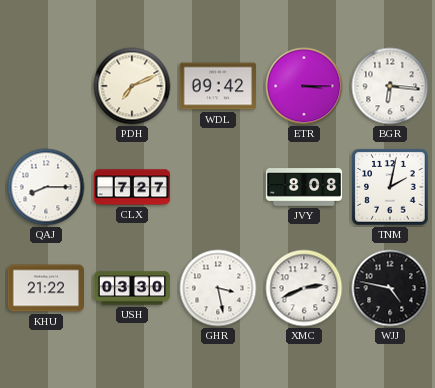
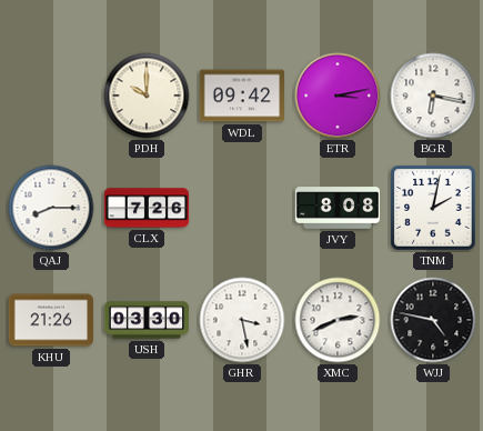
PDH: 7:11 -> 10:00 (147, 96)
ETR: 3:15 -> 3:13 (338, 96)
BGR: 6:16 -> 6:17 (433, 96)
CLX: 7:27 -> 7:26 (147, 208)
KHU: 21:22 -> 21:26 (50, 320)
